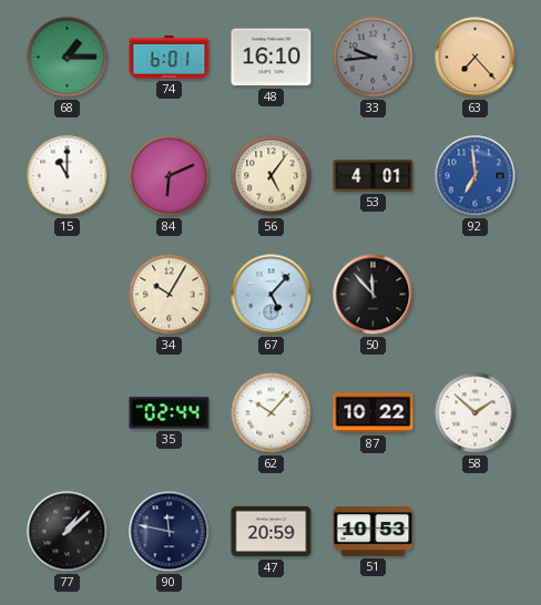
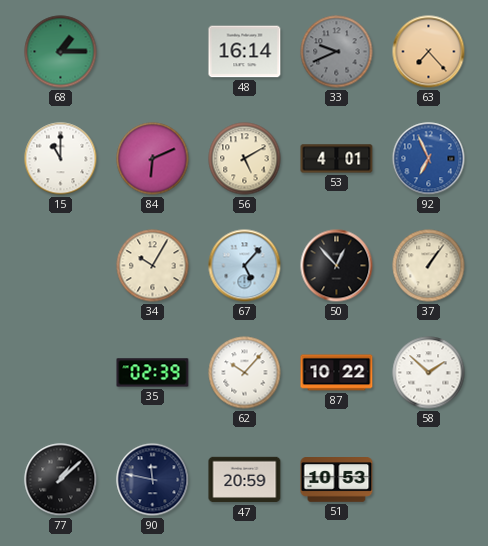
74: 6:01 -> none (170, 58)
48: 16:10 -> 16:14 (245, 52)
33: 9:44 -> 9:41 (337, 52)
56: 5:06 -> 5:10 (245, 159)
92: 6:59 -> 6:56 (429, 159)
50: 11:53 -> 12:53 (337, 266)
37: none -> 1:06 (429, 266)
35: 02:44 -> 02:39 (153, 373)
